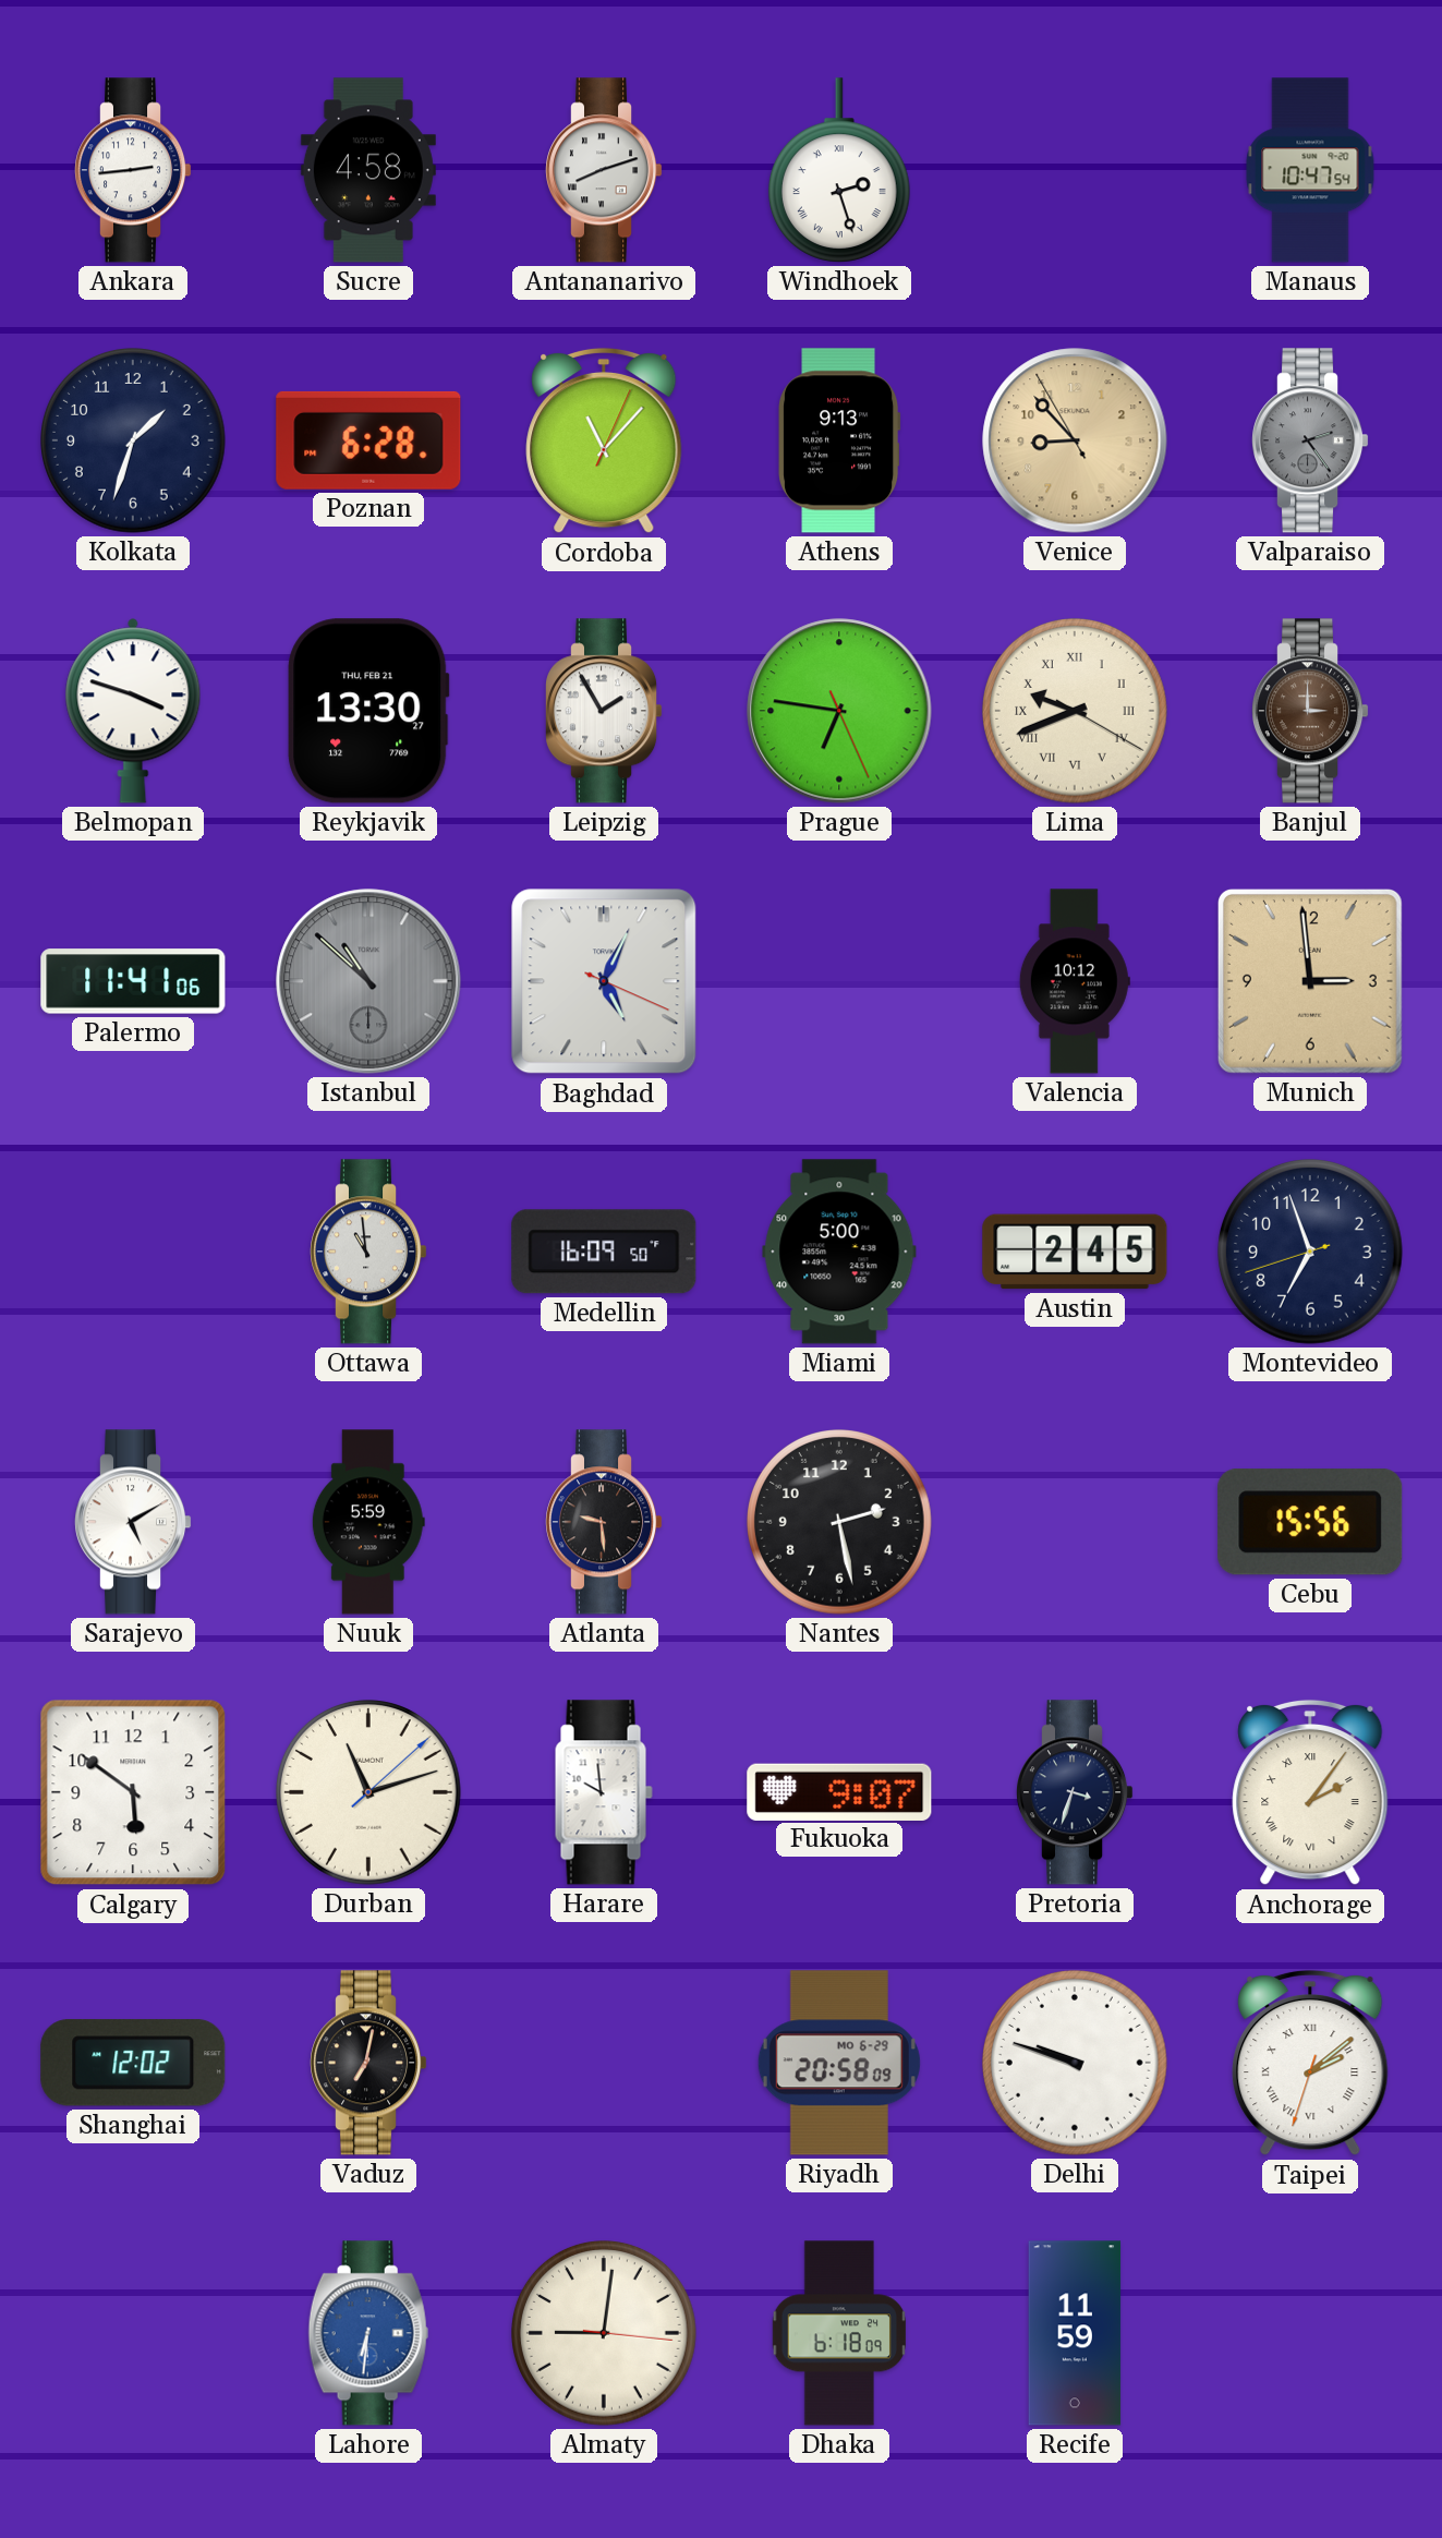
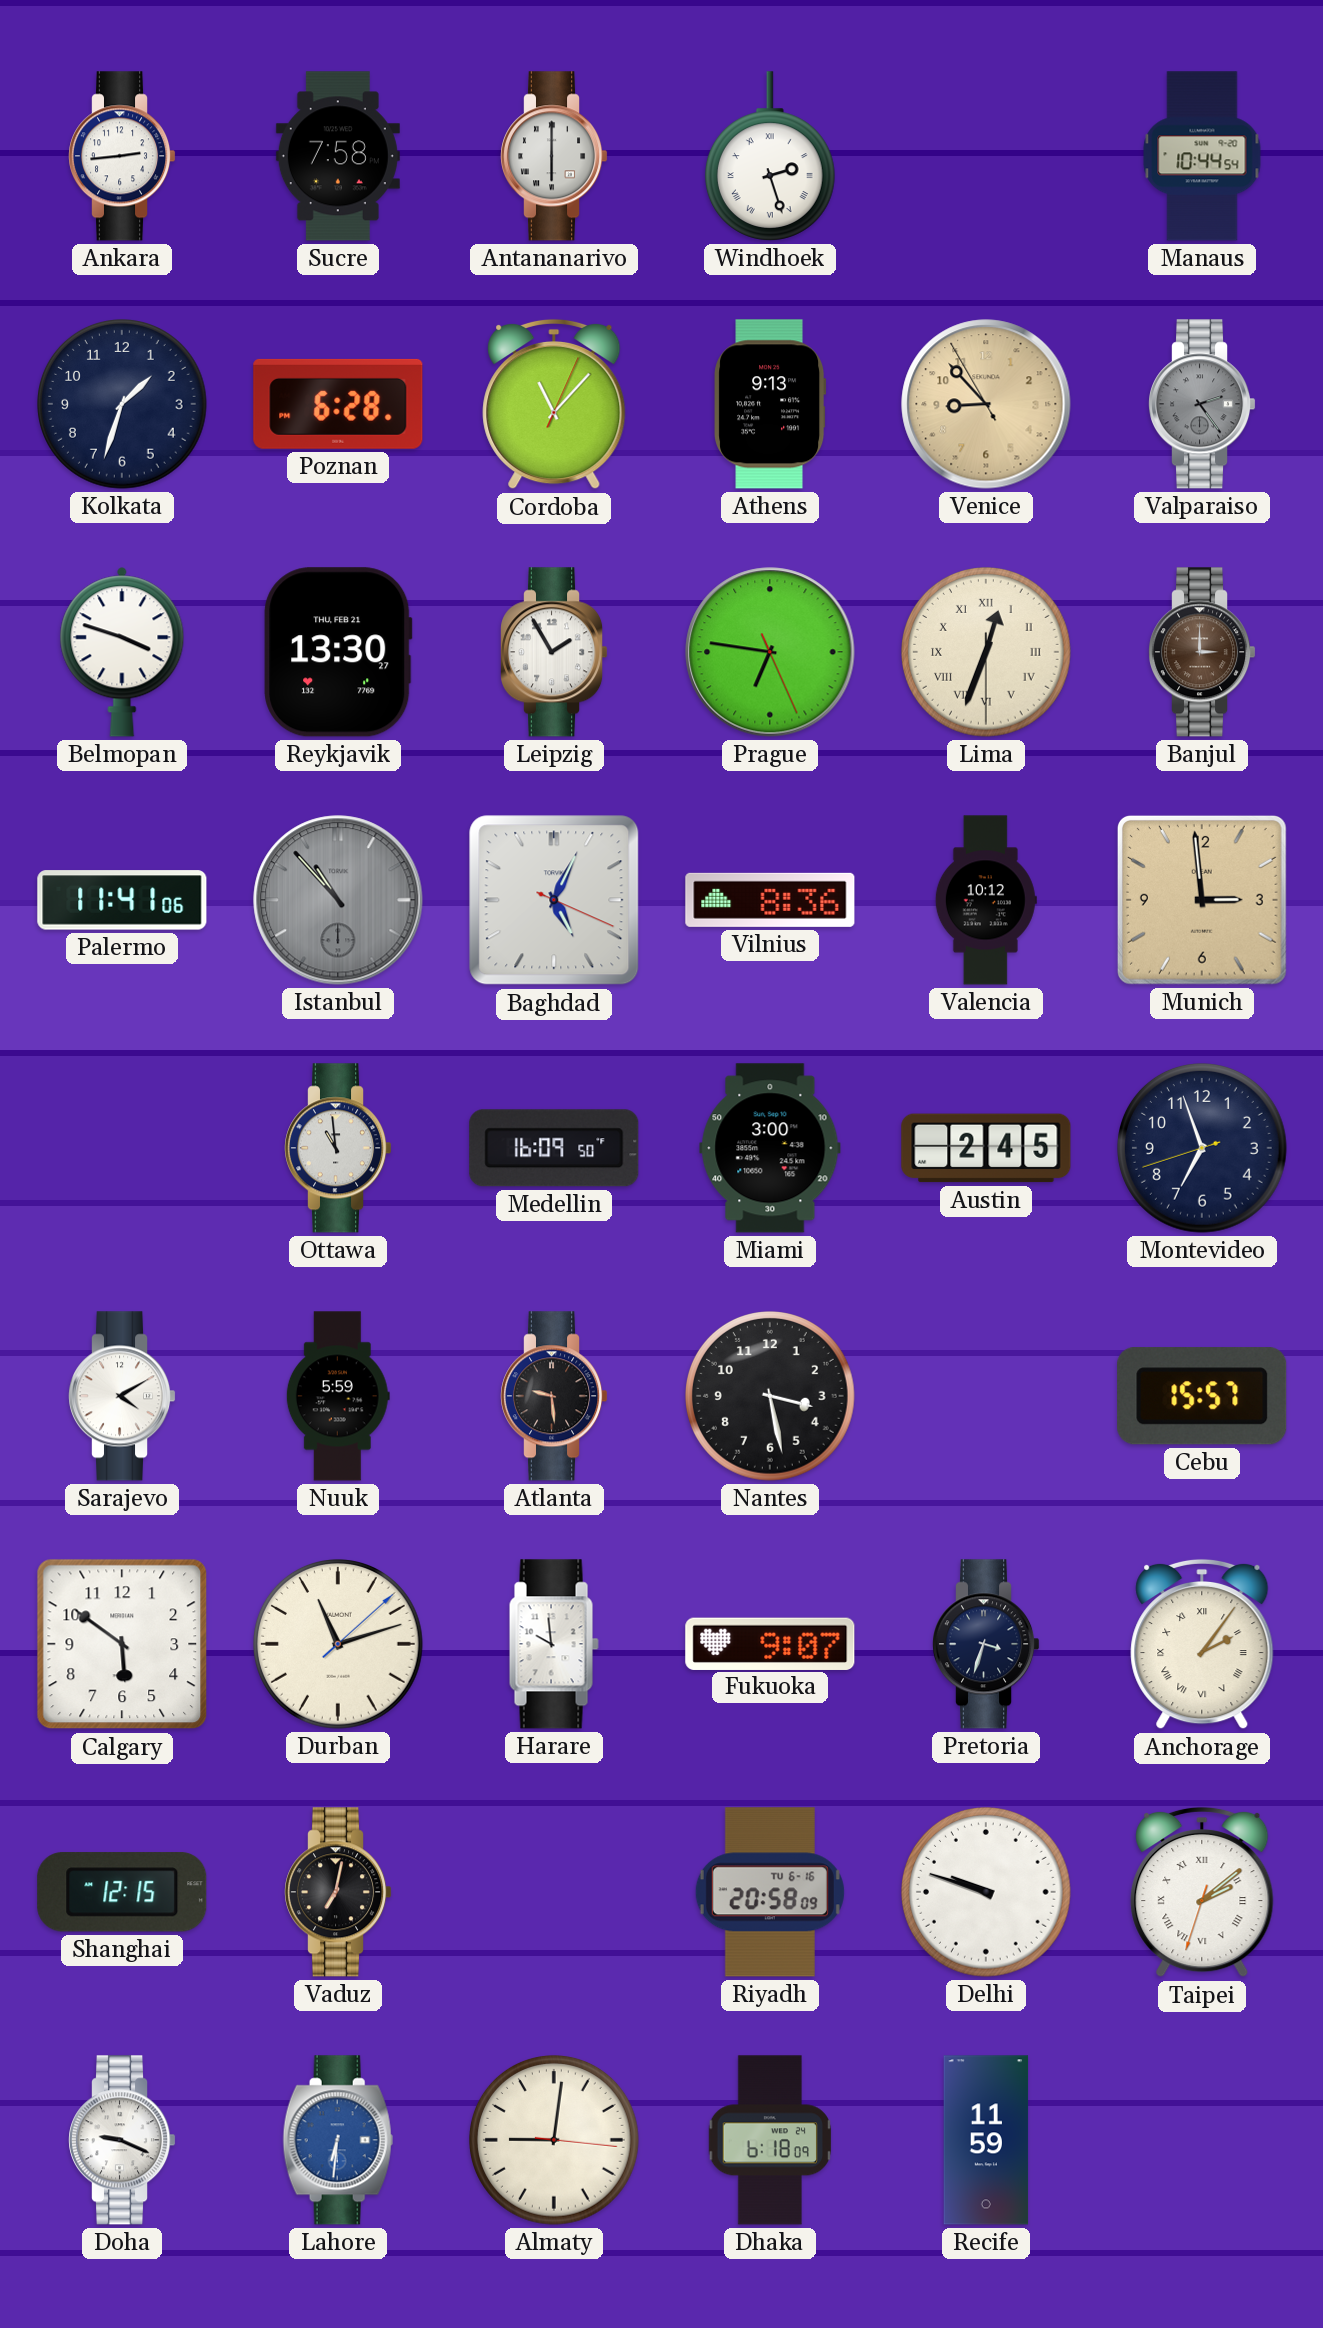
Sucre: 4:58 -> 7:58 (338, 156)
Antananarivo: 8:12 -> 6:00 (555, 156)
Manaus: 10:47 -> 10:44 (1202, 156)
Lima: 9:41 -> 12:33 (987, 653)
Istanbul: 10:52 -> 10:53 (338, 900)
Vilnius: none -> 8:36 (770, 900)
Miami: 5:00 -> 3:00 (770, 1148)
Sarajevo: 5:10 -> 4:10 (123, 1396)
Nantes: 2:28 -> 3:28 (771, 1397)
Cebu: 15:56 -> 15:57 (1202, 1396)
Shanghai: 12:02 -> 12:15 (122, 1892)
Riyadh date: MO 6-29 -> TU 6-16 (770, 1892)
Doha: none -> 9:19 (123, 2140)
